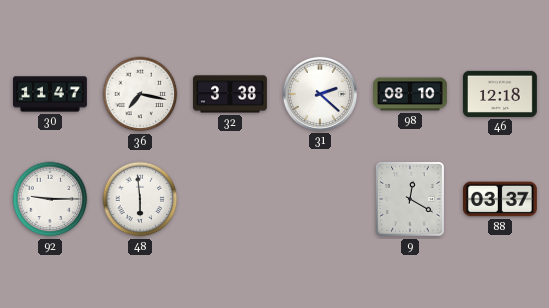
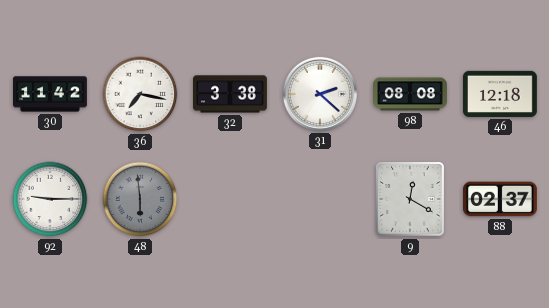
30: 11:47 -> 11:42 (51, 94)
98: 08:10 -> 08:08 (411, 94)
48 dial: white -> grey (140, 199)
88: 03:37 -> 02:37 (500, 199)
